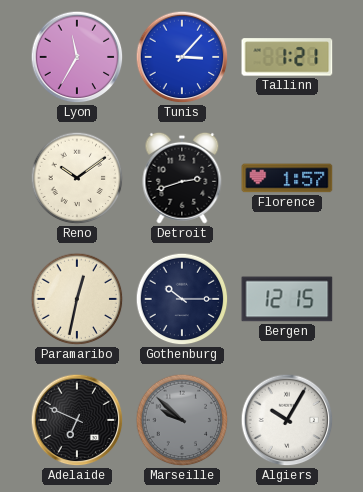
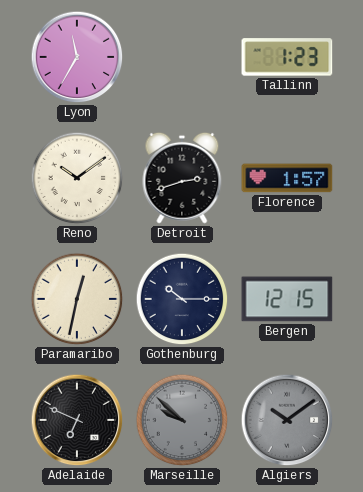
Tunis: 3:07 -> none (182, 57)
Tallinn: 1:21 -> 1:23 (287, 57)
Algiers: 10:05 -> 10:09 (287, 420)
Algiers dial: white -> grey (287, 420)
